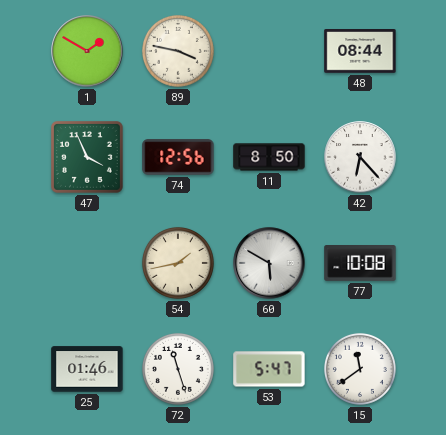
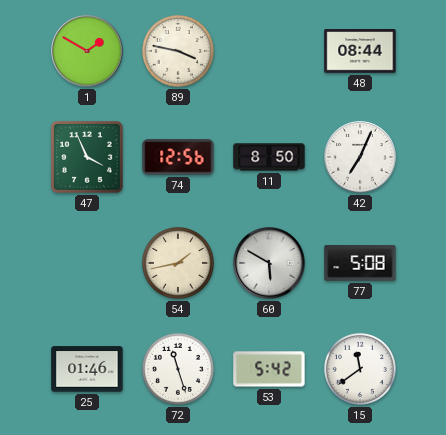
42: 6:23 -> 7:04 (360, 157)
77: 10:08 -> 5:08 (360, 264)
53: 5:47 -> 5:42 (269, 369)
